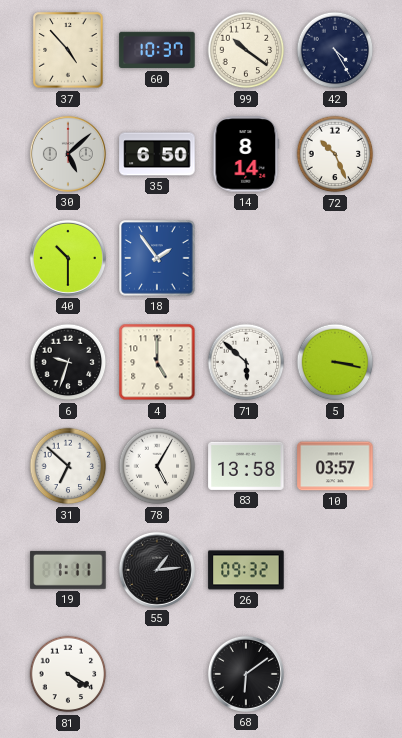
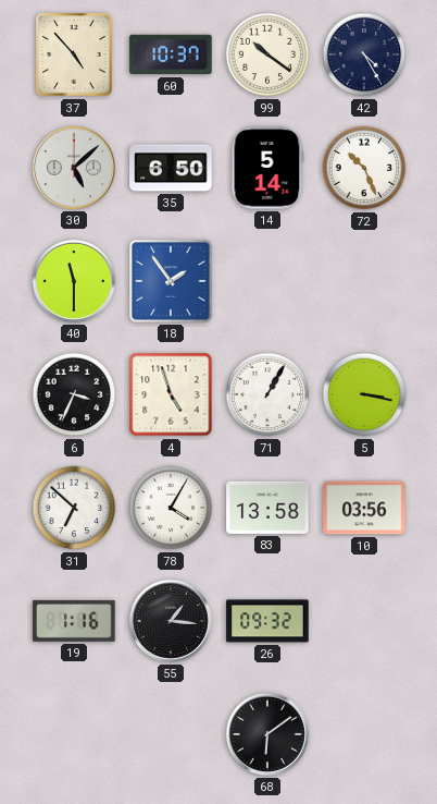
14: 8:14 -> 5:14 (267, 168)
40: 10:30 -> 11:30 (74, 281)
6: 9:33 -> 3:34 (74, 394)
4: 5:00 -> 4:57 (171, 394)
71: 5:52 -> 1:05 (267, 394)
78: 5:05 -> 4:05 (171, 508)
10: 03:57 -> 03:56 (364, 508)
19: 1:11 -> 1:16 (74, 621)
55: 1:14 -> 1:16 (171, 621)
81: 4:20 -> none (68, 674)
